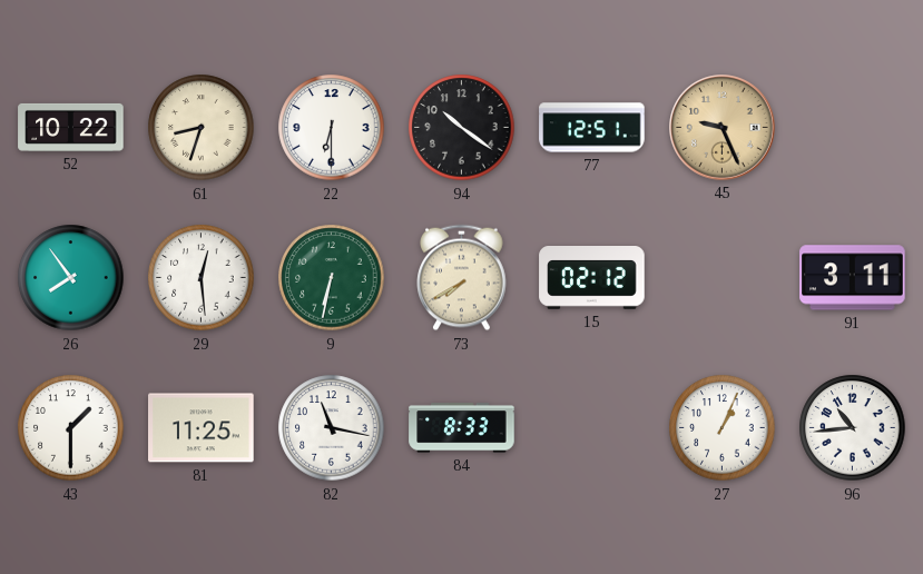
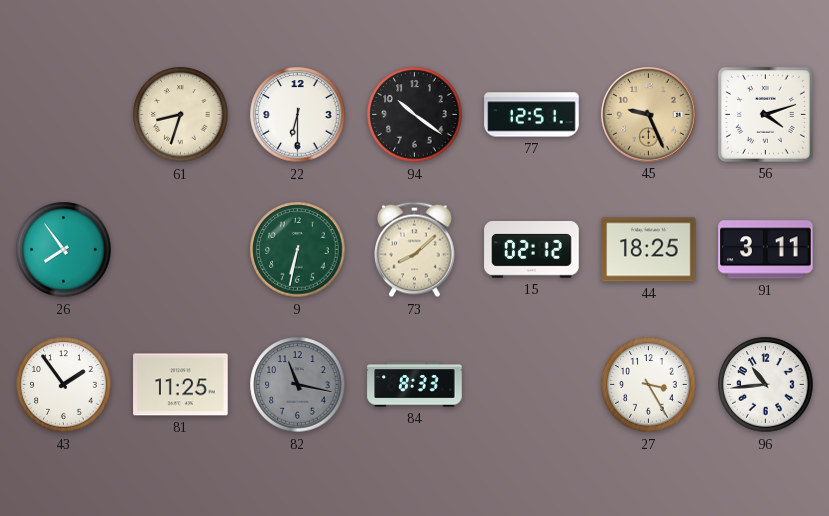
52: 10:22 -> none (71, 127)
56: none -> 4:12 (765, 114)
29: 12:29 -> none (202, 278)
73: 7:40 -> 8:08 (415, 250)
44: none -> 18:25 (649, 250)
43: 1:30 -> 1:54 (64, 385)
82 dial: white -> grey (298, 385)
27: 1:04 -> 3:25 (649, 385)
